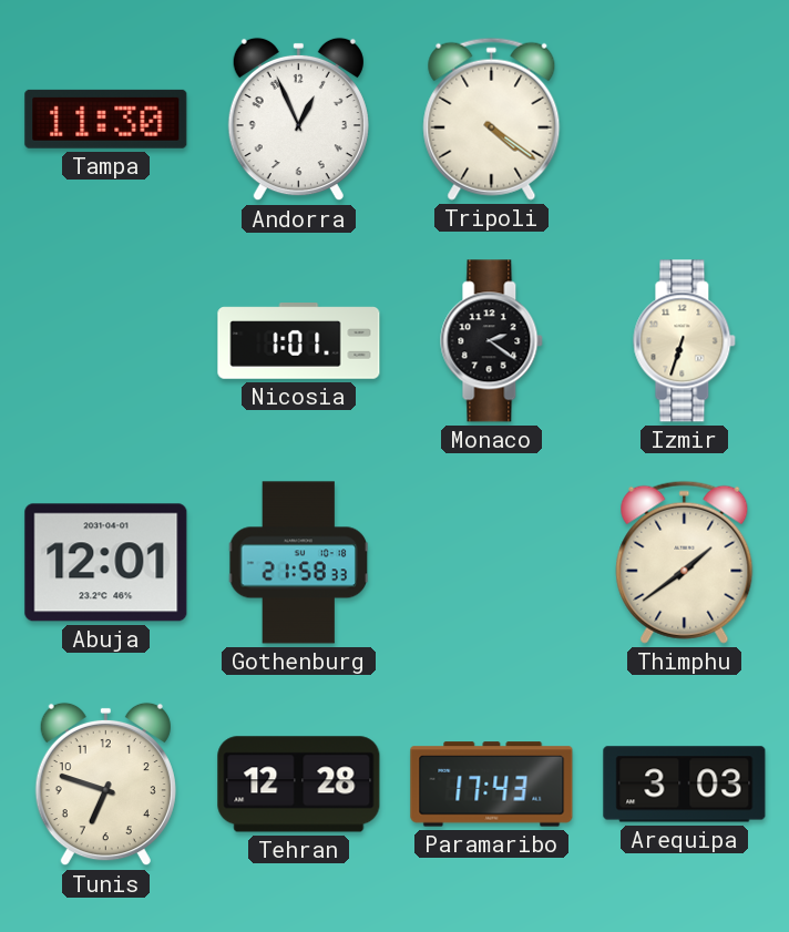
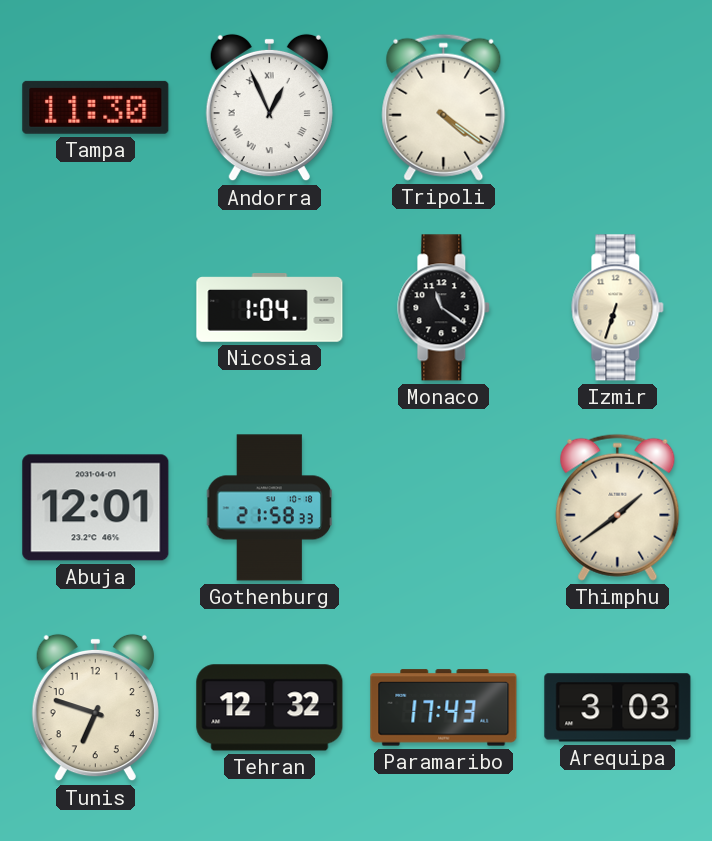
Andorra numerals: Arabic -> Roman (269, 108)
Nicosia: 1:01 -> 1:04 (270, 308)
Monaco: 2:21 -> 11:21 (444, 308)
Tehran: 12:28 -> 12:32 (270, 708)
